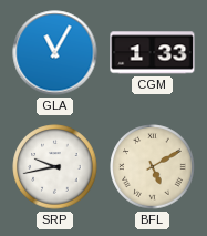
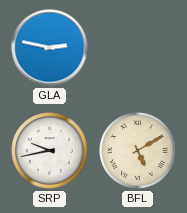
GLA: 11:05 -> 2:47 (50, 48)
CGM: 1:33 -> none (153, 53)
